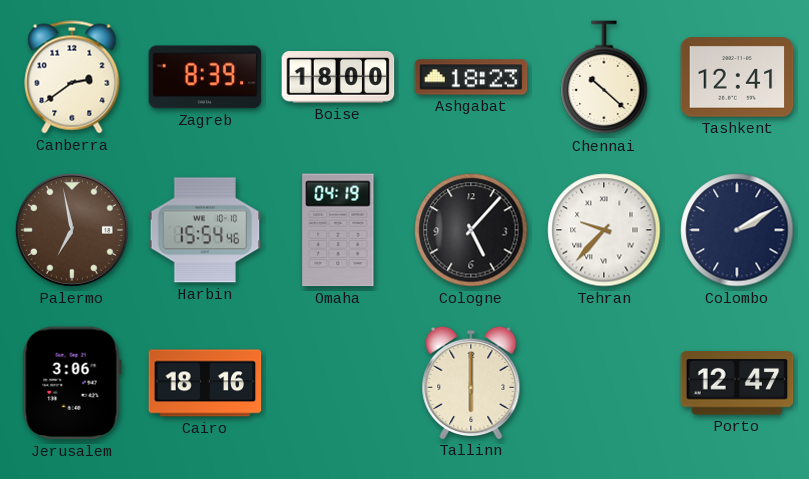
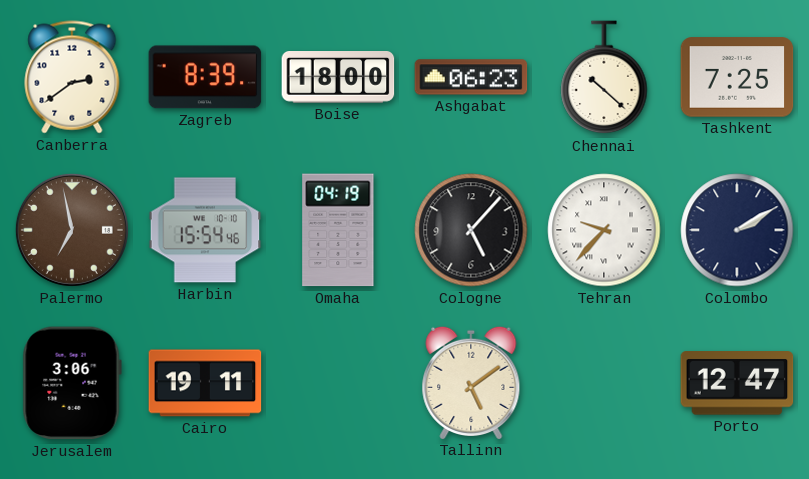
Ashgabat: 18:23 -> 06:23 (471, 77)
Tashkent: 12:41 -> 7:25 (737, 77)
Cairo: 18:16 -> 19:11 (205, 383)
Tallinn: 6:00 -> 5:09 (471, 382)
